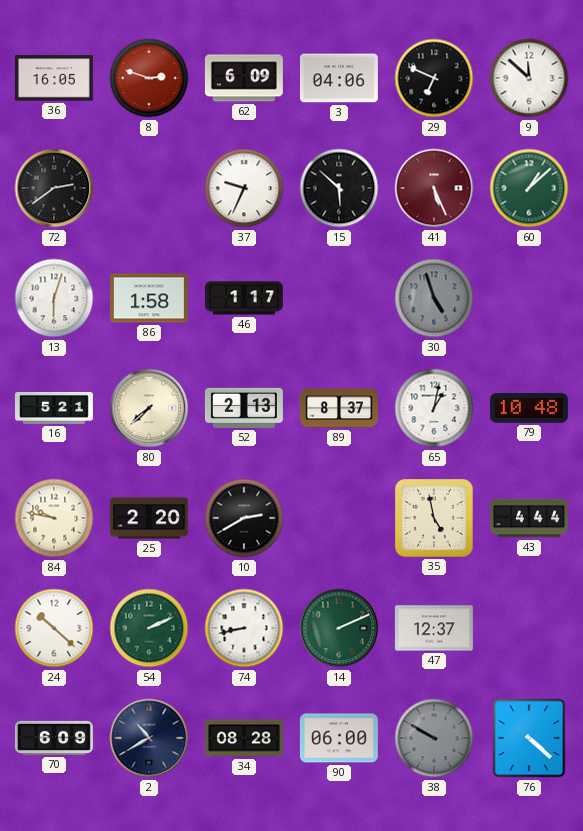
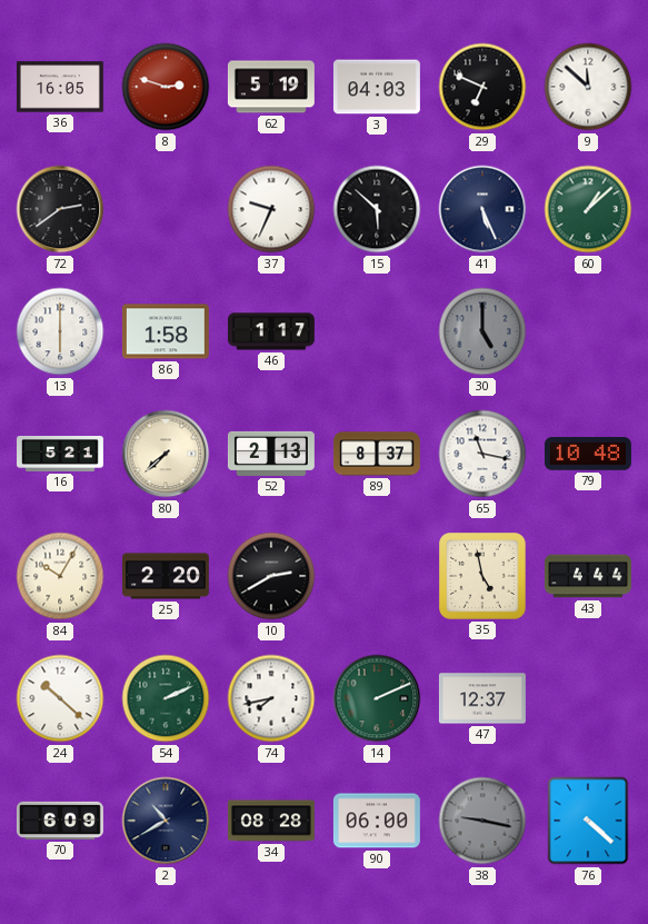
62: 6:09 -> 5:19 (271, 87)
3: 04:06 -> 04:03 (377, 87)
41 dial: burgundy -> navy (482, 209)
13: 6:03 -> 6:00 (60, 331)
30: 4:57 -> 5:00 (482, 331)
65: 1:02 -> 11:17 (482, 454)
84: 9:47 -> 10:05 (60, 576)
74: 8:43 -> 7:43 (271, 698)
38: 9:50 -> 9:17 (482, 821)
